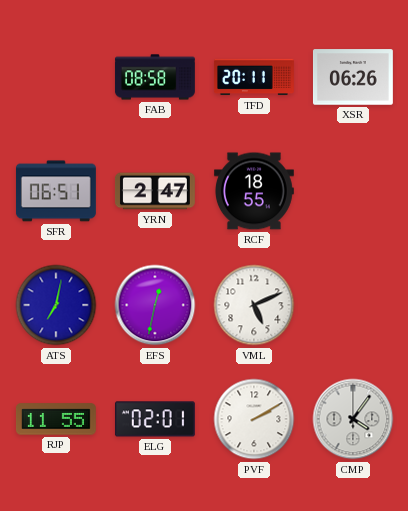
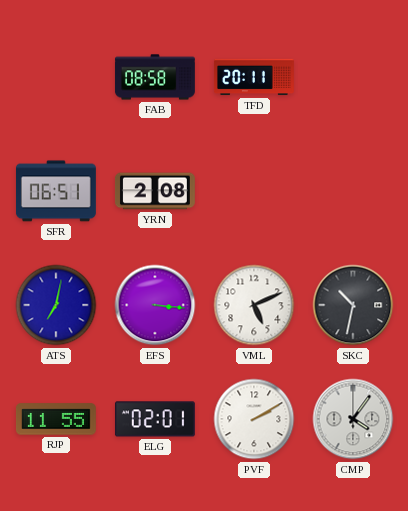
XSR: 06:26 -> none (353, 77)
YRN: 2:47 -> 2:08 (155, 191)
RCF: 18:55 -> none (254, 191)
EFS: 12:32 -> 3:16 (155, 305)
SKC: none -> 10:32 (353, 305)
